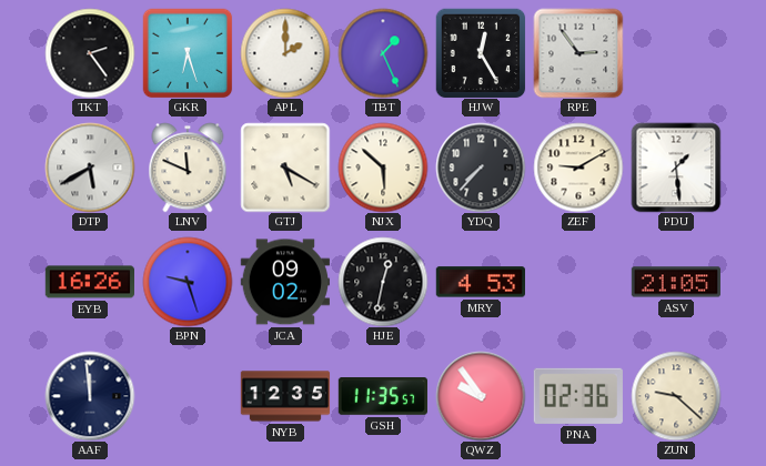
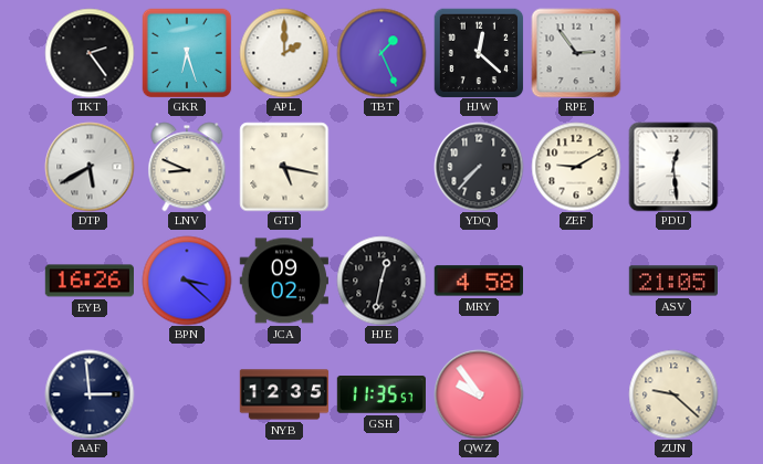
HJW: 12:25 -> 12:22 (479, 53)
LNV: 11:49 -> 8:49 (187, 167)
GTJ: 5:20 -> 5:17 (284, 167)
NJX: 5:52 -> none (383, 168)
PDU: 1:29 -> 12:29 (673, 167)
BPN: 9:27 -> 3:22 (187, 281)
MRY: 4:53 -> 4:58 (478, 281)
AAF: 11:59 -> 2:59 (90, 394)
PNA: 02:36 -> none (578, 396)
